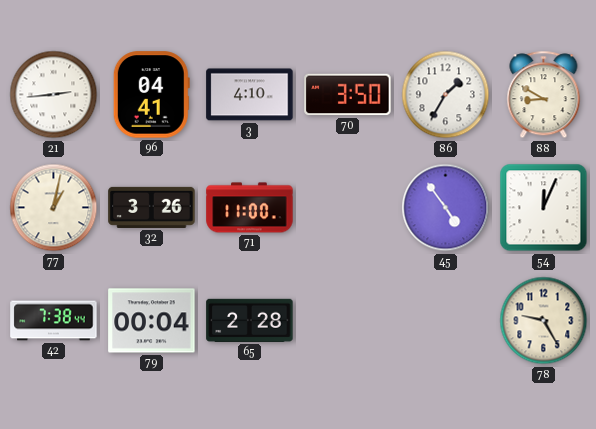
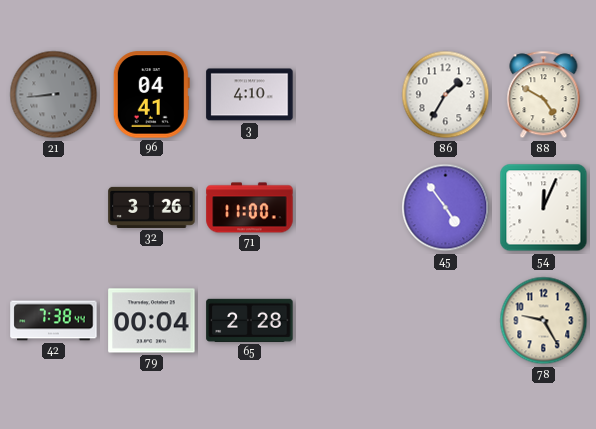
21: 2:44 -> 8:44 (54, 95)
21 dial: white -> grey (54, 95)
70: 3:50 -> none (348, 95)
88: 8:50 -> 4:50 (544, 95)
77: 1:02 -> none (54, 208)
